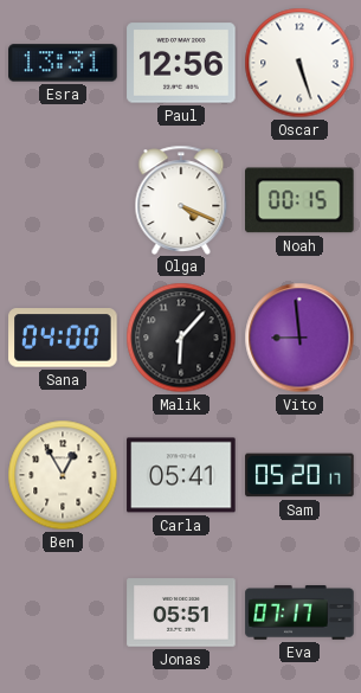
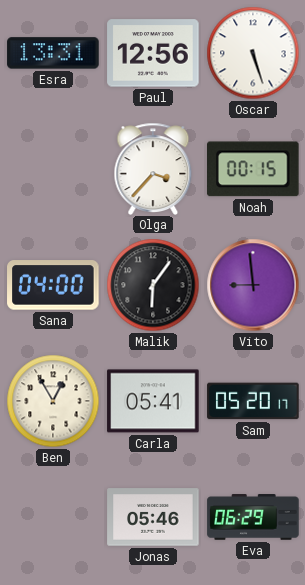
Olga: 4:19 -> 3:37 (153, 168)
Malik: 6:07 -> 6:06 (153, 285)
Jonas: 05:51 -> 05:46 (153, 517)
Eva: 07:17 -> 06:29 (253, 517)
